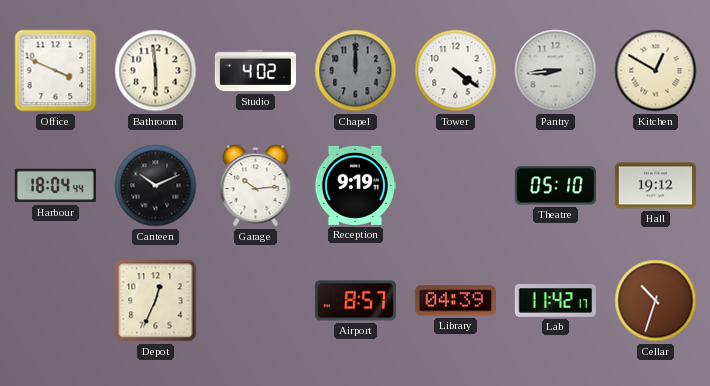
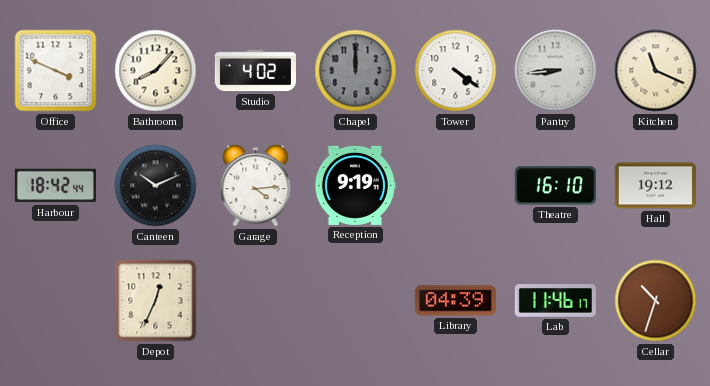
Bathroom: 5:59 -> 8:07 (156, 71)
Kitchen: 12:50 -> 11:19 (656, 71)
Harbour: 18:04 -> 18:42 (55, 186)
Garage: 10:14 -> 4:14 (256, 186)
Theatre: 05:10 -> 16:10 (555, 186)
Airport: 8:57 -> none (355, 301)
Lab: 11:42 -> 11:46 (555, 301)
